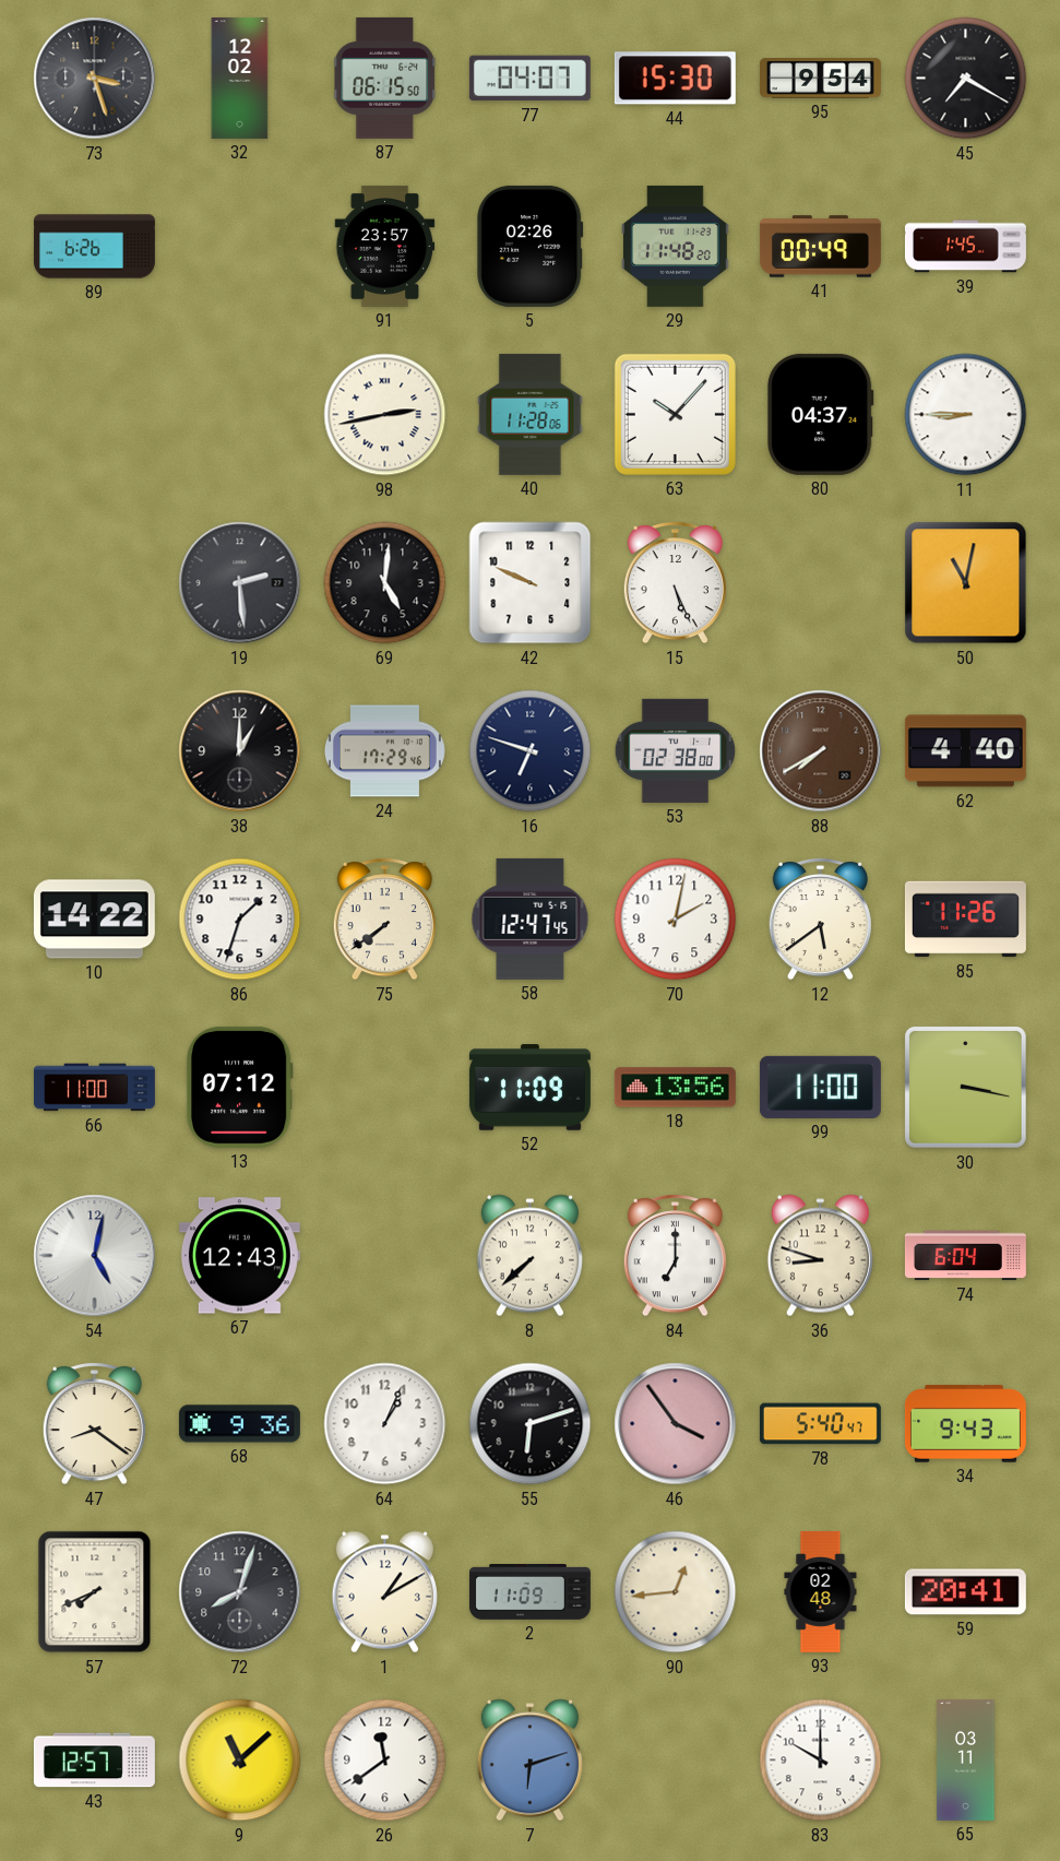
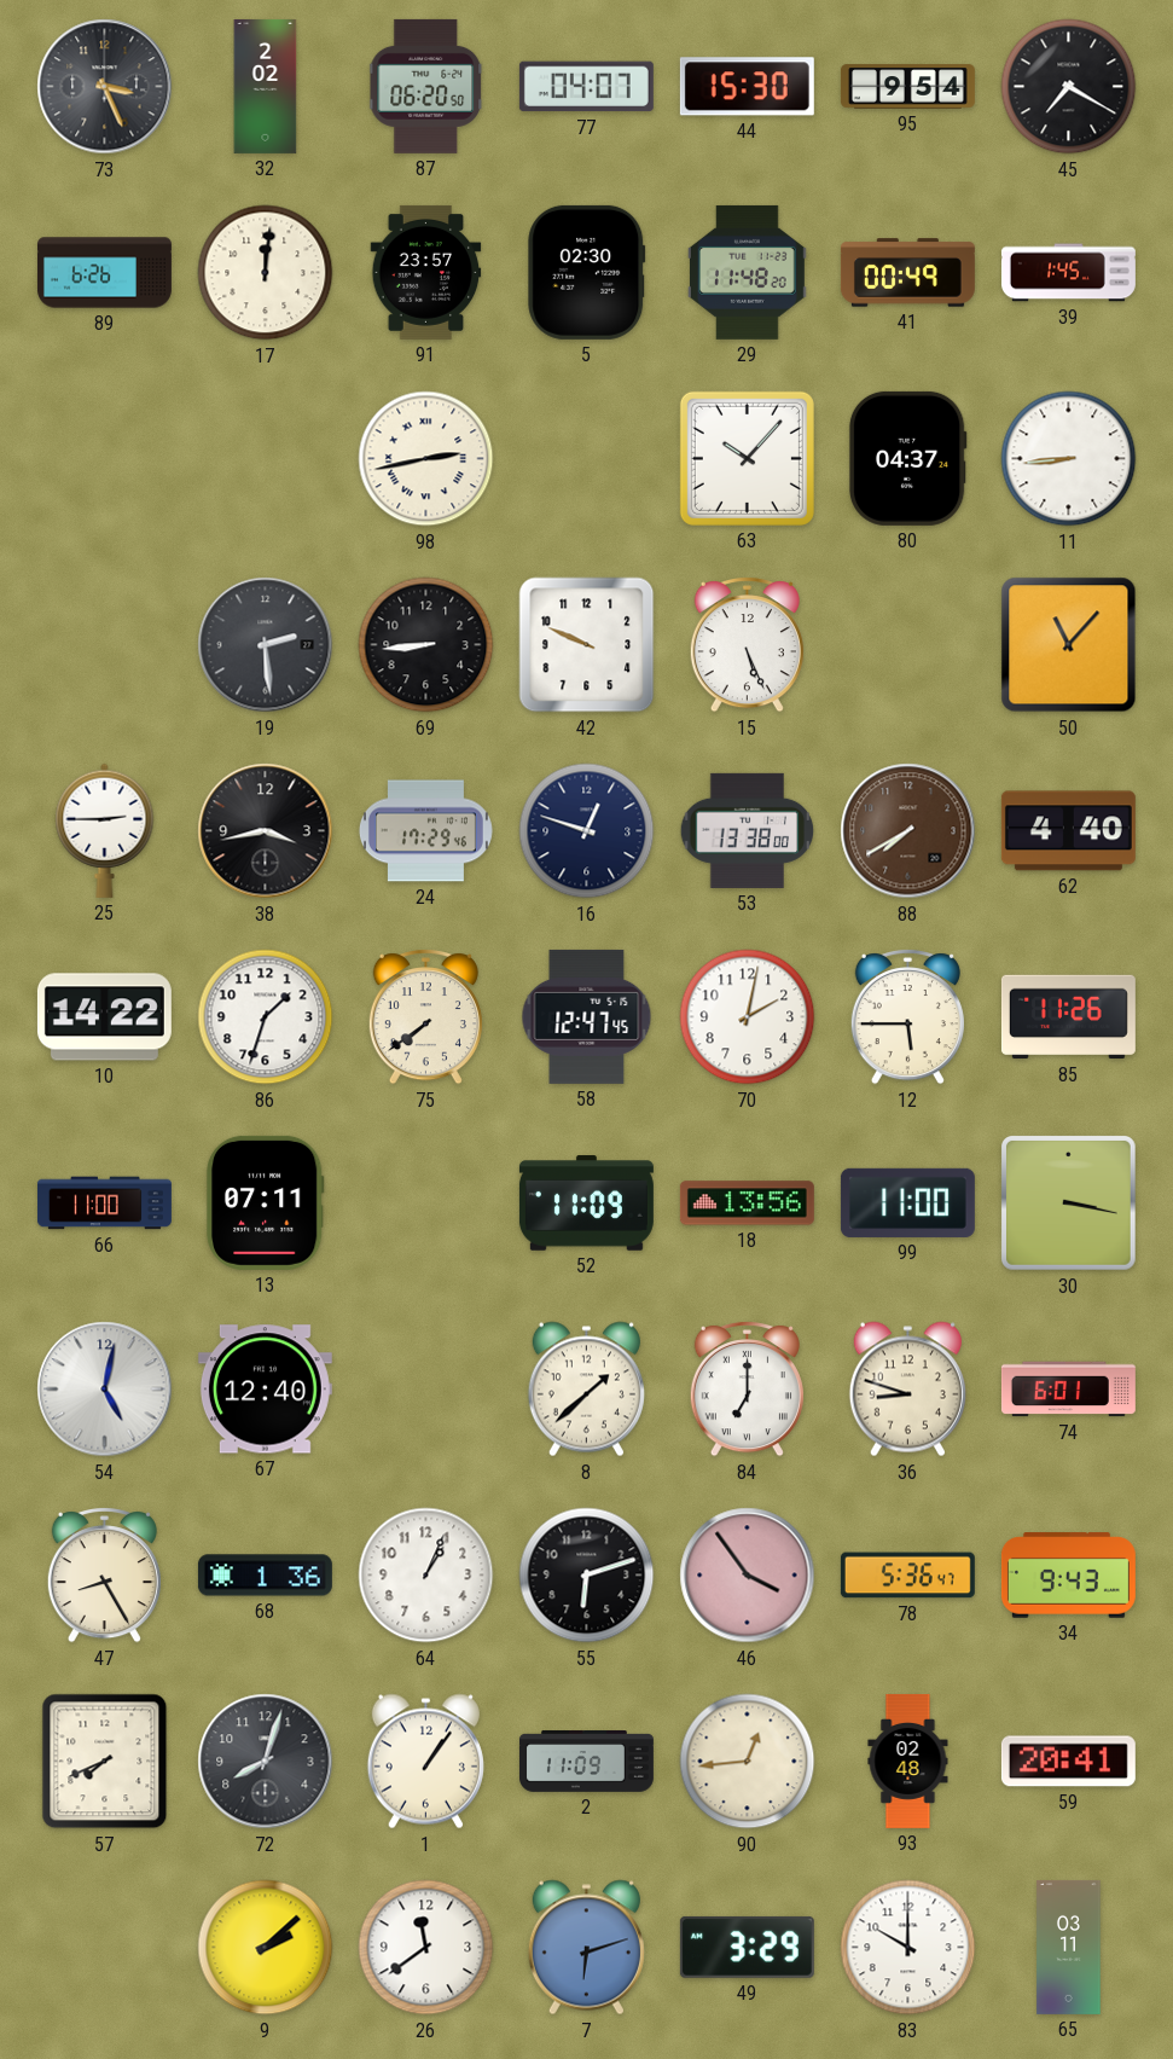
73: 3:27 -> 3:26 (105, 87)
32: 12:02 -> 2:02 (266, 86)
87: 06:15 -> 06:20 (426, 86)
17: none -> 12:01 (266, 273)
5: 02:26 -> 02:30 (587, 272)
40: 11:28 -> none (531, 414)
11: 8:45 -> 8:44 (1069, 459)
69: 5:01 -> 8:44 (426, 645)
50: 11:02 -> 11:07 (1069, 645)
25: none -> 2:45 (105, 830)
38: 1:00 -> 3:43 (266, 831)
16: 6:48 -> 12:48 (587, 831)
53: 02:38 -> 13:38 (748, 830)
12: 5:39 -> 5:45 (907, 1017)
13: 07:12 -> 07:11 (265, 1202)
67: 12:43 -> 12:40 (265, 1390)
8: 7:38 -> 1:38 (586, 1390)
74: 6:04 -> 6:01 (1068, 1390)
47: 8:21 -> 8:25 (104, 1576)
68: 9:36 -> 1:36 (265, 1576)
78: 5:40 -> 5:36 (907, 1576)
1: 1:10 -> 1:06 (425, 1762)
43: 12:57 -> none (94, 1761)
9: 11:08 -> 2:08 (266, 1948)
49: none -> 3:29 (747, 1947)
